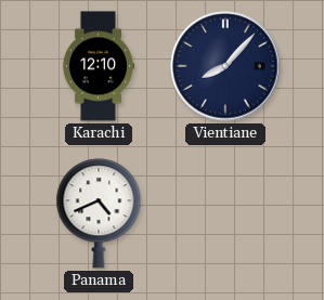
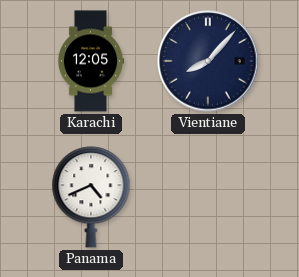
Karachi: 12:10 -> 12:05 (91, 61)
